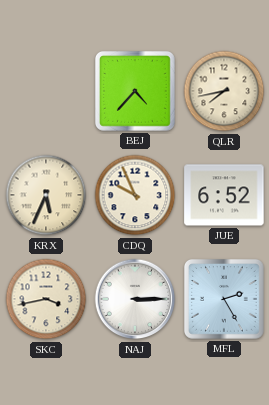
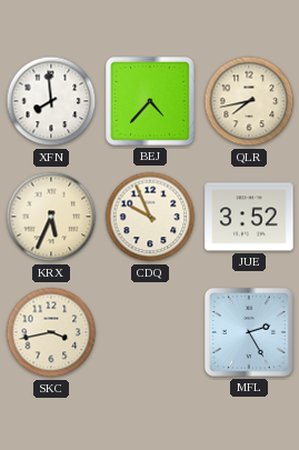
XFN: none -> 7:59 (51, 101)
JUE: 6:52 -> 3:52 (249, 217)
NAJ: 3:15 -> none (135, 299)
